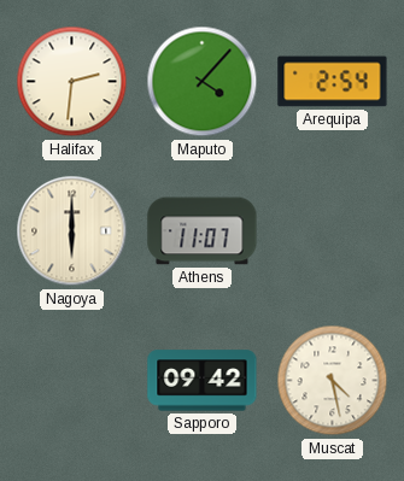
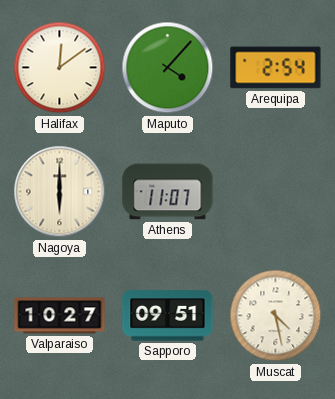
Halifax: 2:31 -> 12:09 (60, 68)
Valparaiso: none -> 10:27 (60, 316)
Sapporo: 09:42 -> 09:51 (168, 316)
